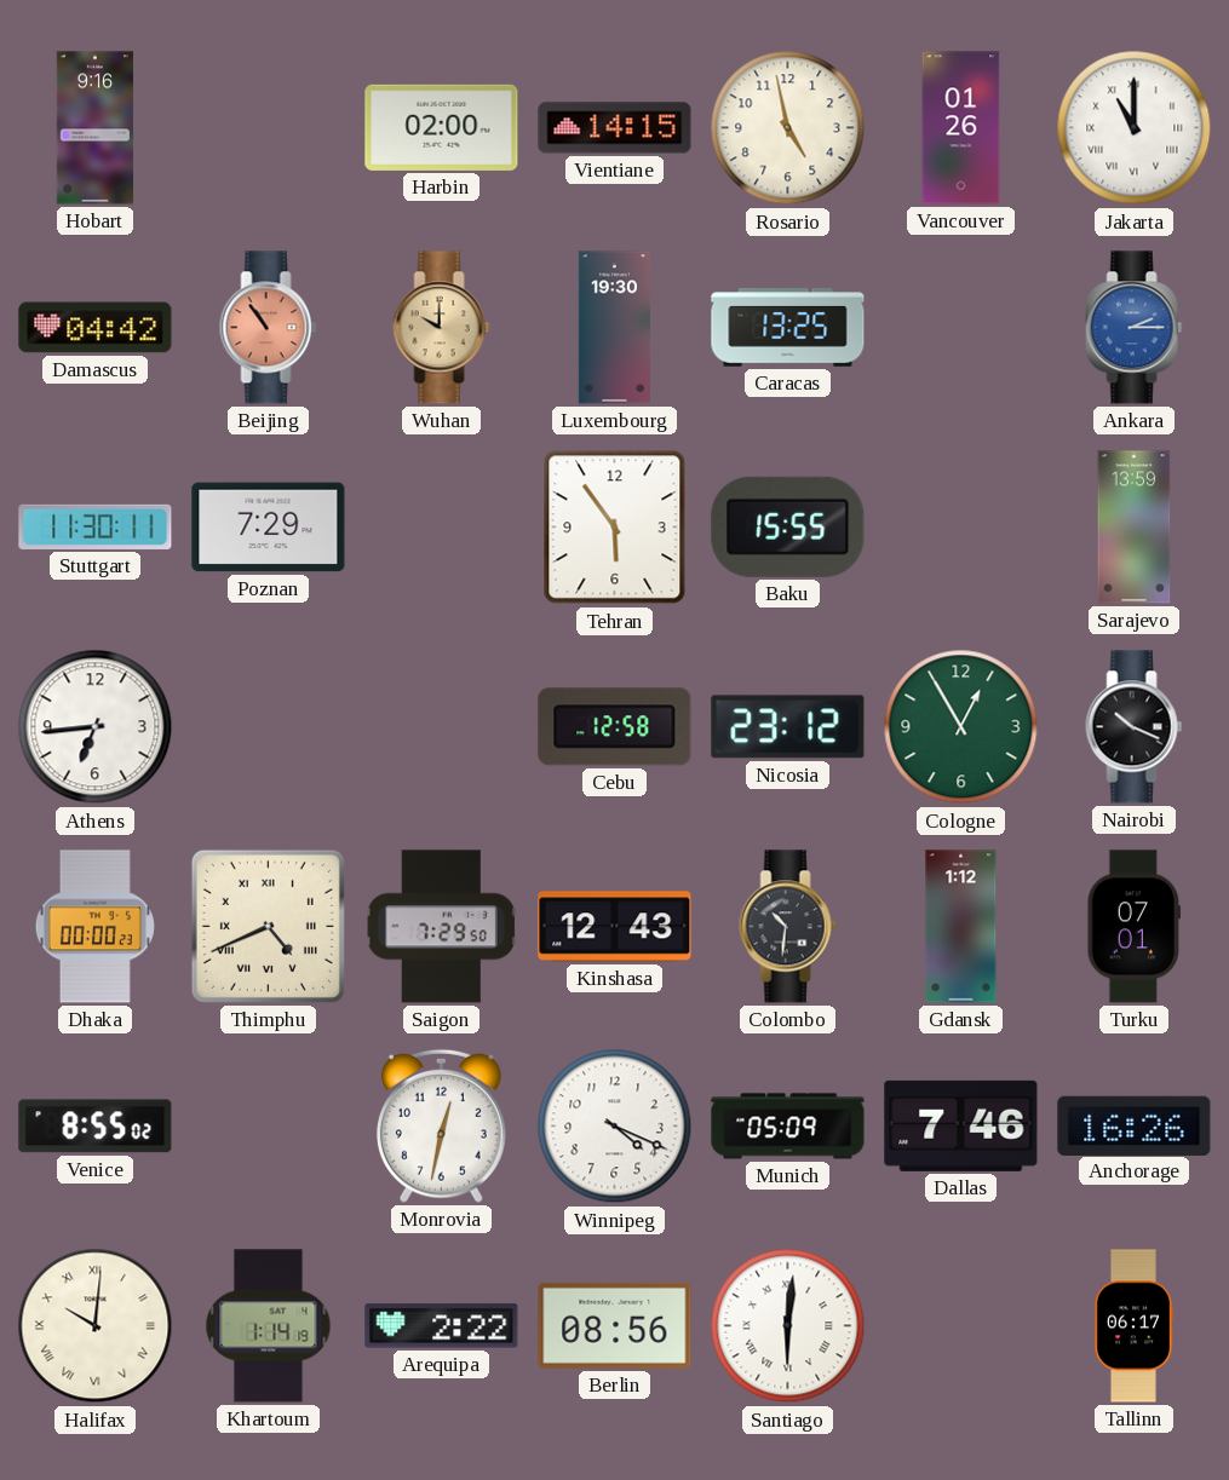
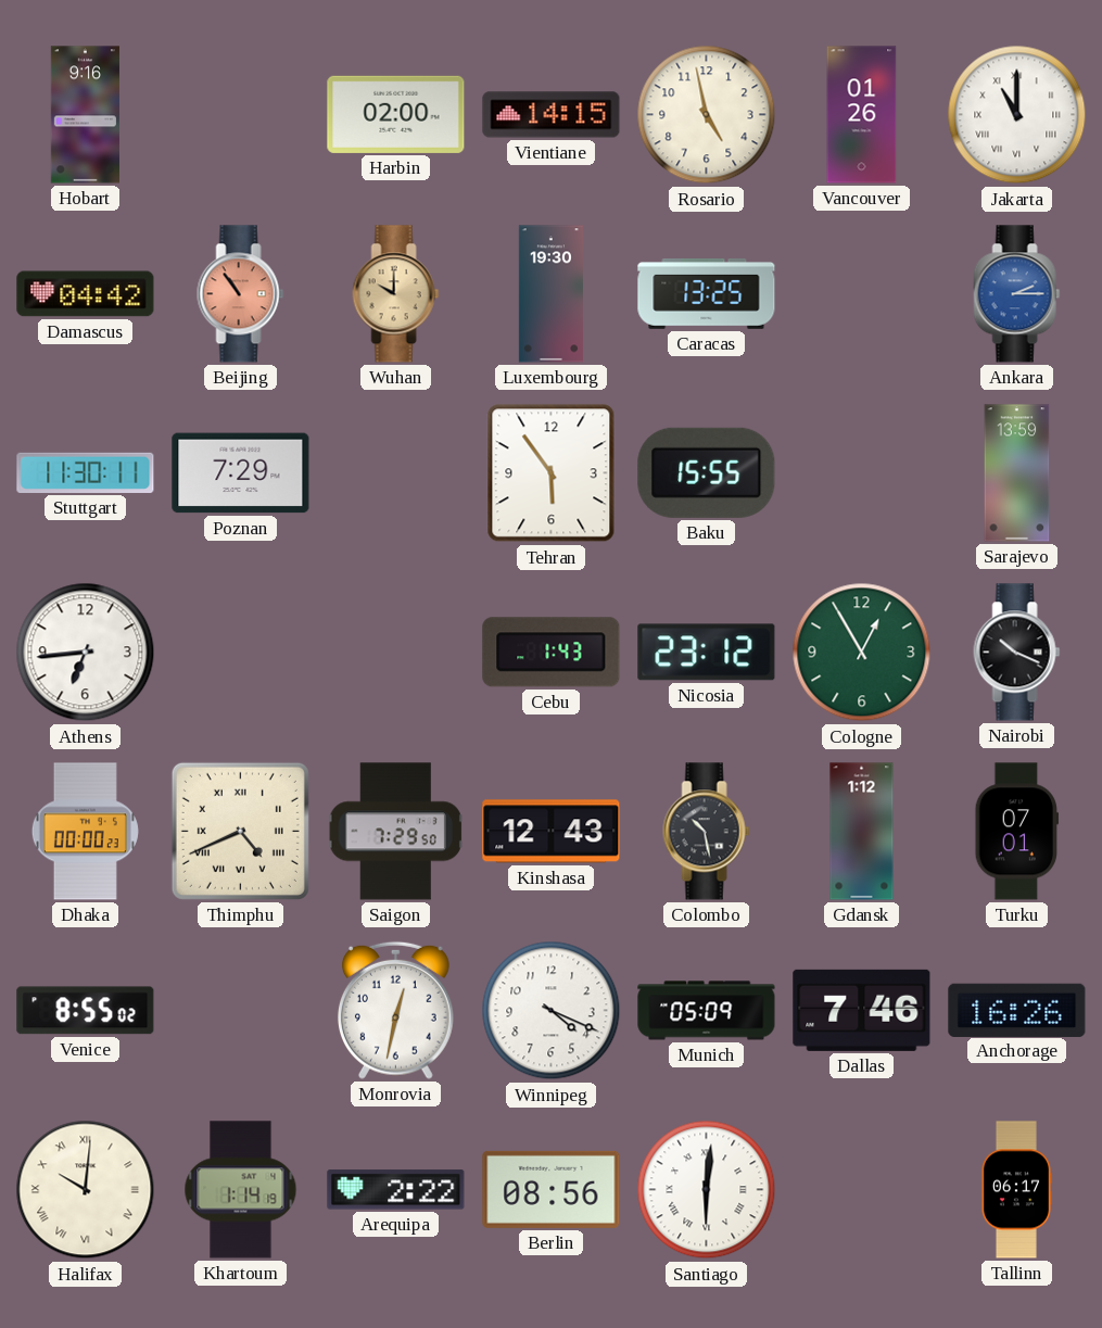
Cebu: 12:58 -> 1:43 (552, 653)
Colombo: 10:31 -> 10:28 (707, 832)
